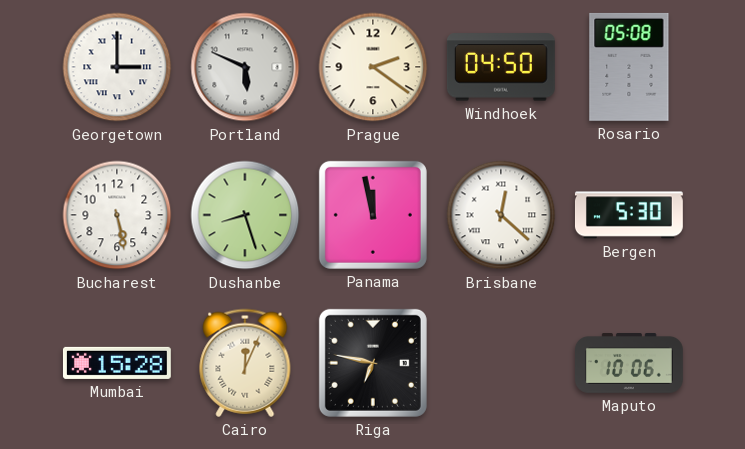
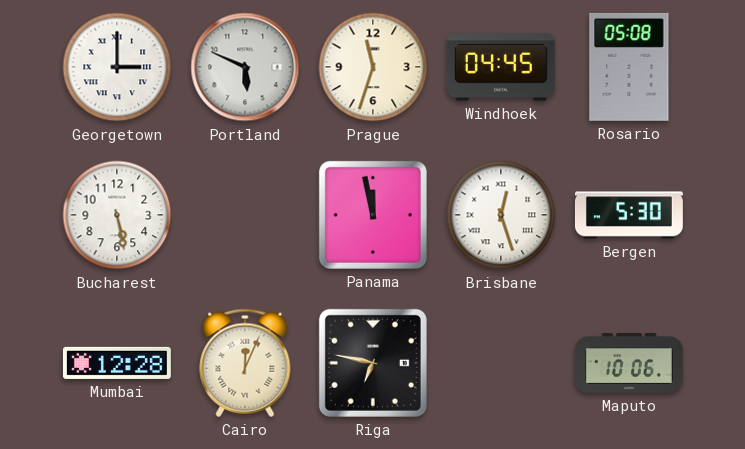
Prague: 2:21 -> 11:33 (373, 67)
Windhoek: 04:50 -> 04:45 (501, 67)
Dushanbe: 8:27 -> none (245, 215)
Brisbane: 12:22 -> 12:27 (501, 215)
Mumbai: 15:28 -> 12:28 (117, 363)
